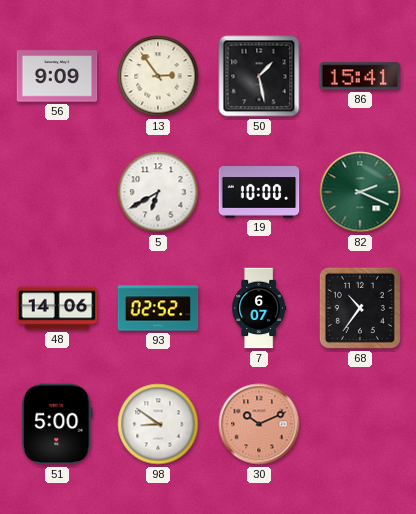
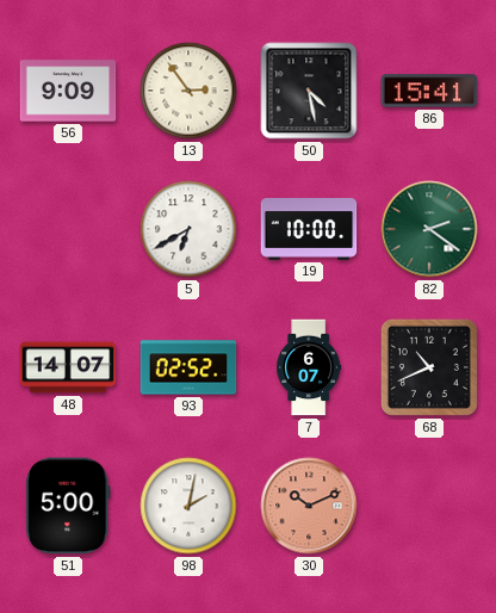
50: 1:28 -> 4:28 (309, 91)
82: 2:19 -> 2:21 (429, 229)
48: 14:06 -> 14:07 (68, 367)
68: 10:36 -> 10:41 (429, 367)
98: 8:51 -> 2:02 (188, 506)
